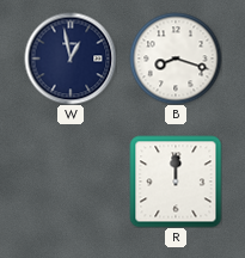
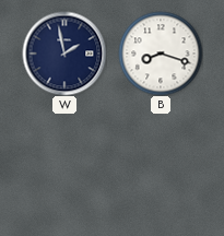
W: 12:58 -> 1:58 (64, 54)
R: 12:00 -> none (176, 182)
